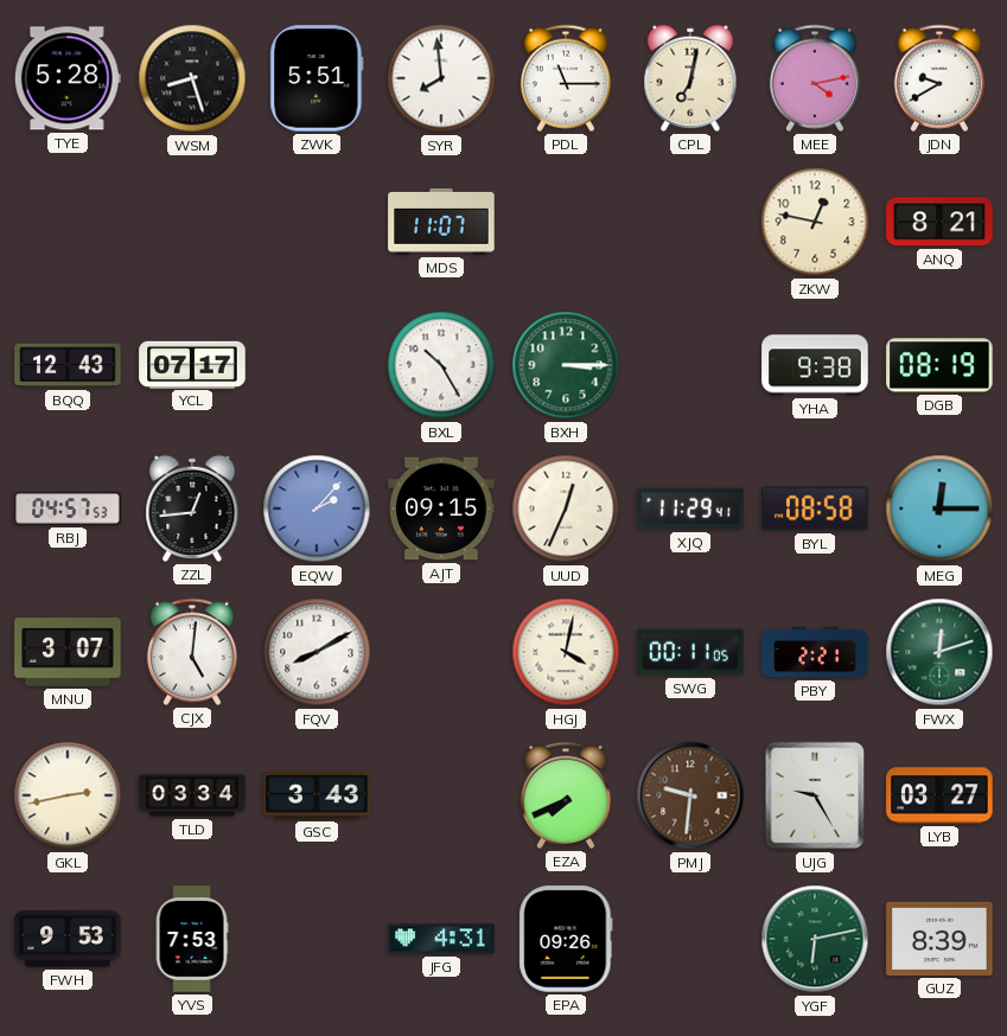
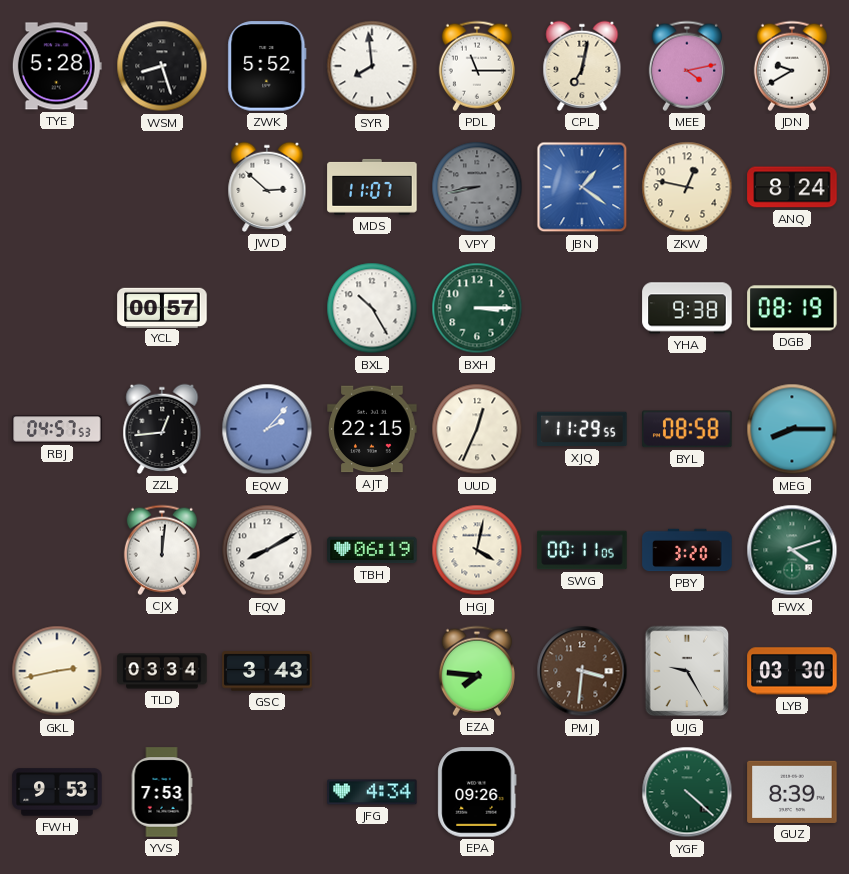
ZWK: 5:51 -> 5:52 (267, 66)
JWD: none -> 2:52 (267, 187)
VPY: none -> 8:43 (477, 187)
JBN: none -> 1:21 (582, 187)
ANQ: 8:21 -> 8:24 (792, 187)
BQQ: 12:43 -> none (68, 365)
YCL: 07:17 -> 00:57 (162, 307)
AJT: 09:15 -> 22:15 (372, 429)
XJQ: 11:29:41 -> 11:29:55 (582, 429)
MEG: 12:15 -> 8:15 (792, 429)
MNU: 3:07 -> none (68, 653)
CJX: 5:01 -> 12:01 (162, 550)
TBH: none -> 06:19 (372, 550)
PBY: 2:21 -> 3:20 (687, 550)
FWX: 12:12 -> 4:12 (792, 550)
EZA: 7:41 -> 7:46 (477, 671)
PMJ: 9:31 -> 3:31 (582, 671)
LYB: 03:27 -> 03:30 (792, 671)
JFG: 4:31 -> 4:34 (372, 792)
YGF: 6:13 -> 4:22 (687, 792)
